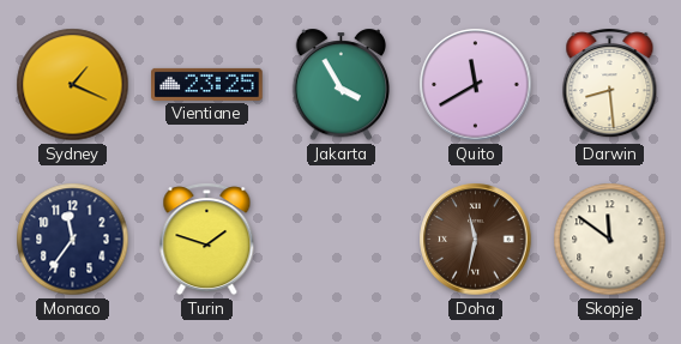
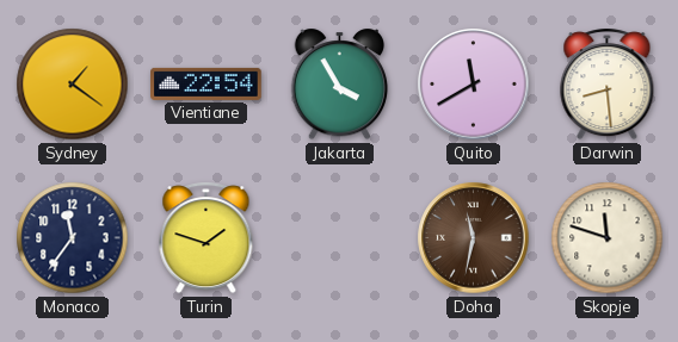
Sydney: 1:19 -> 1:21 (73, 85)
Vientiane: 23:25 -> 22:54 (207, 83)
Skopje: 11:51 -> 11:48 (608, 238)
